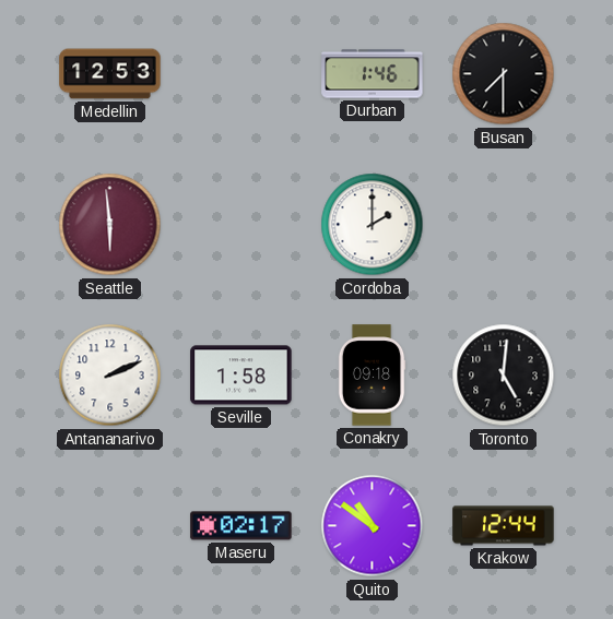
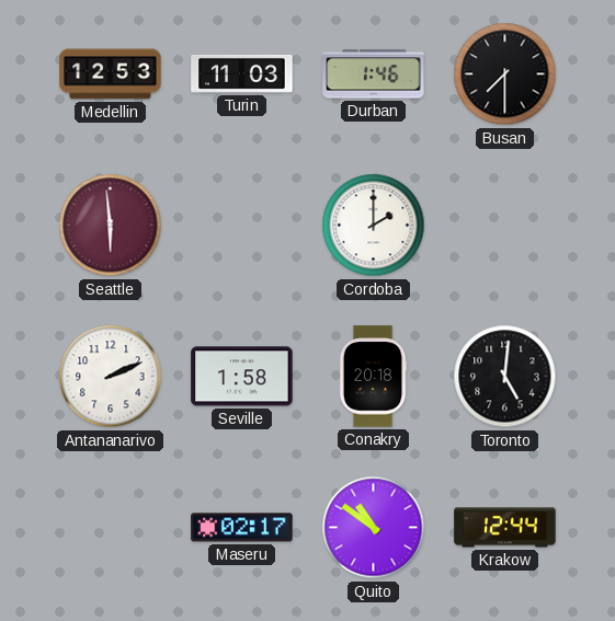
Turin: none -> 11:03 (242, 73)
Conakry: 09:18 -> 20:18 (373, 377)
